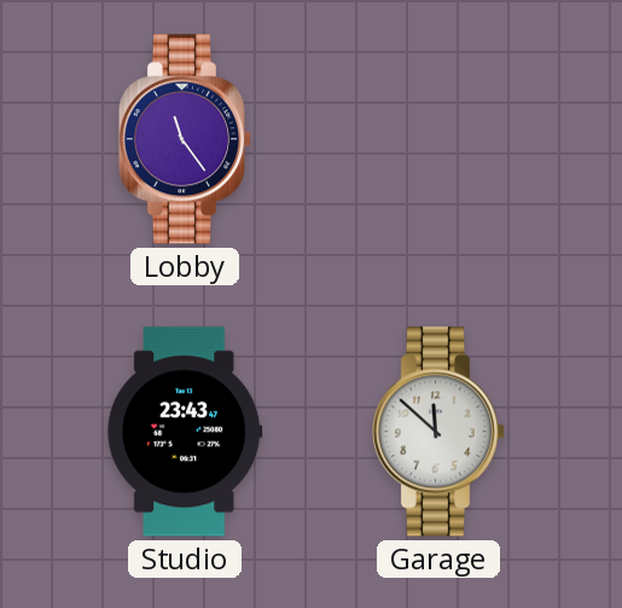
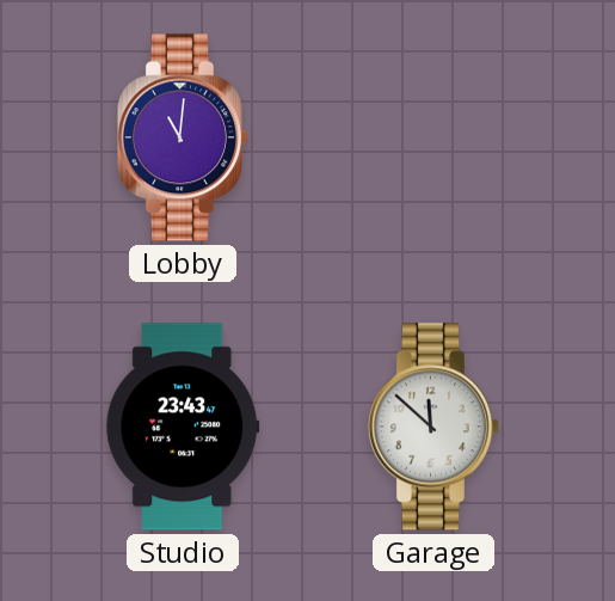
Lobby: 11:24 -> 11:01 (182, 137)
